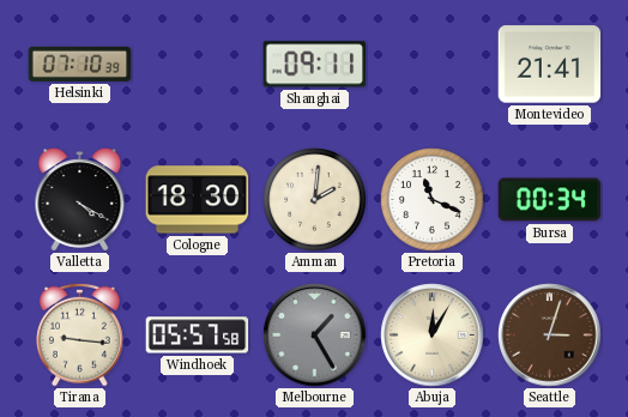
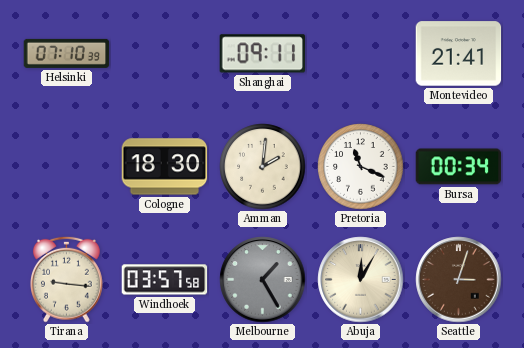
Valletta: 4:20 -> none (80, 200)
Windhoek: 05:57 -> 03:57 (165, 280)
